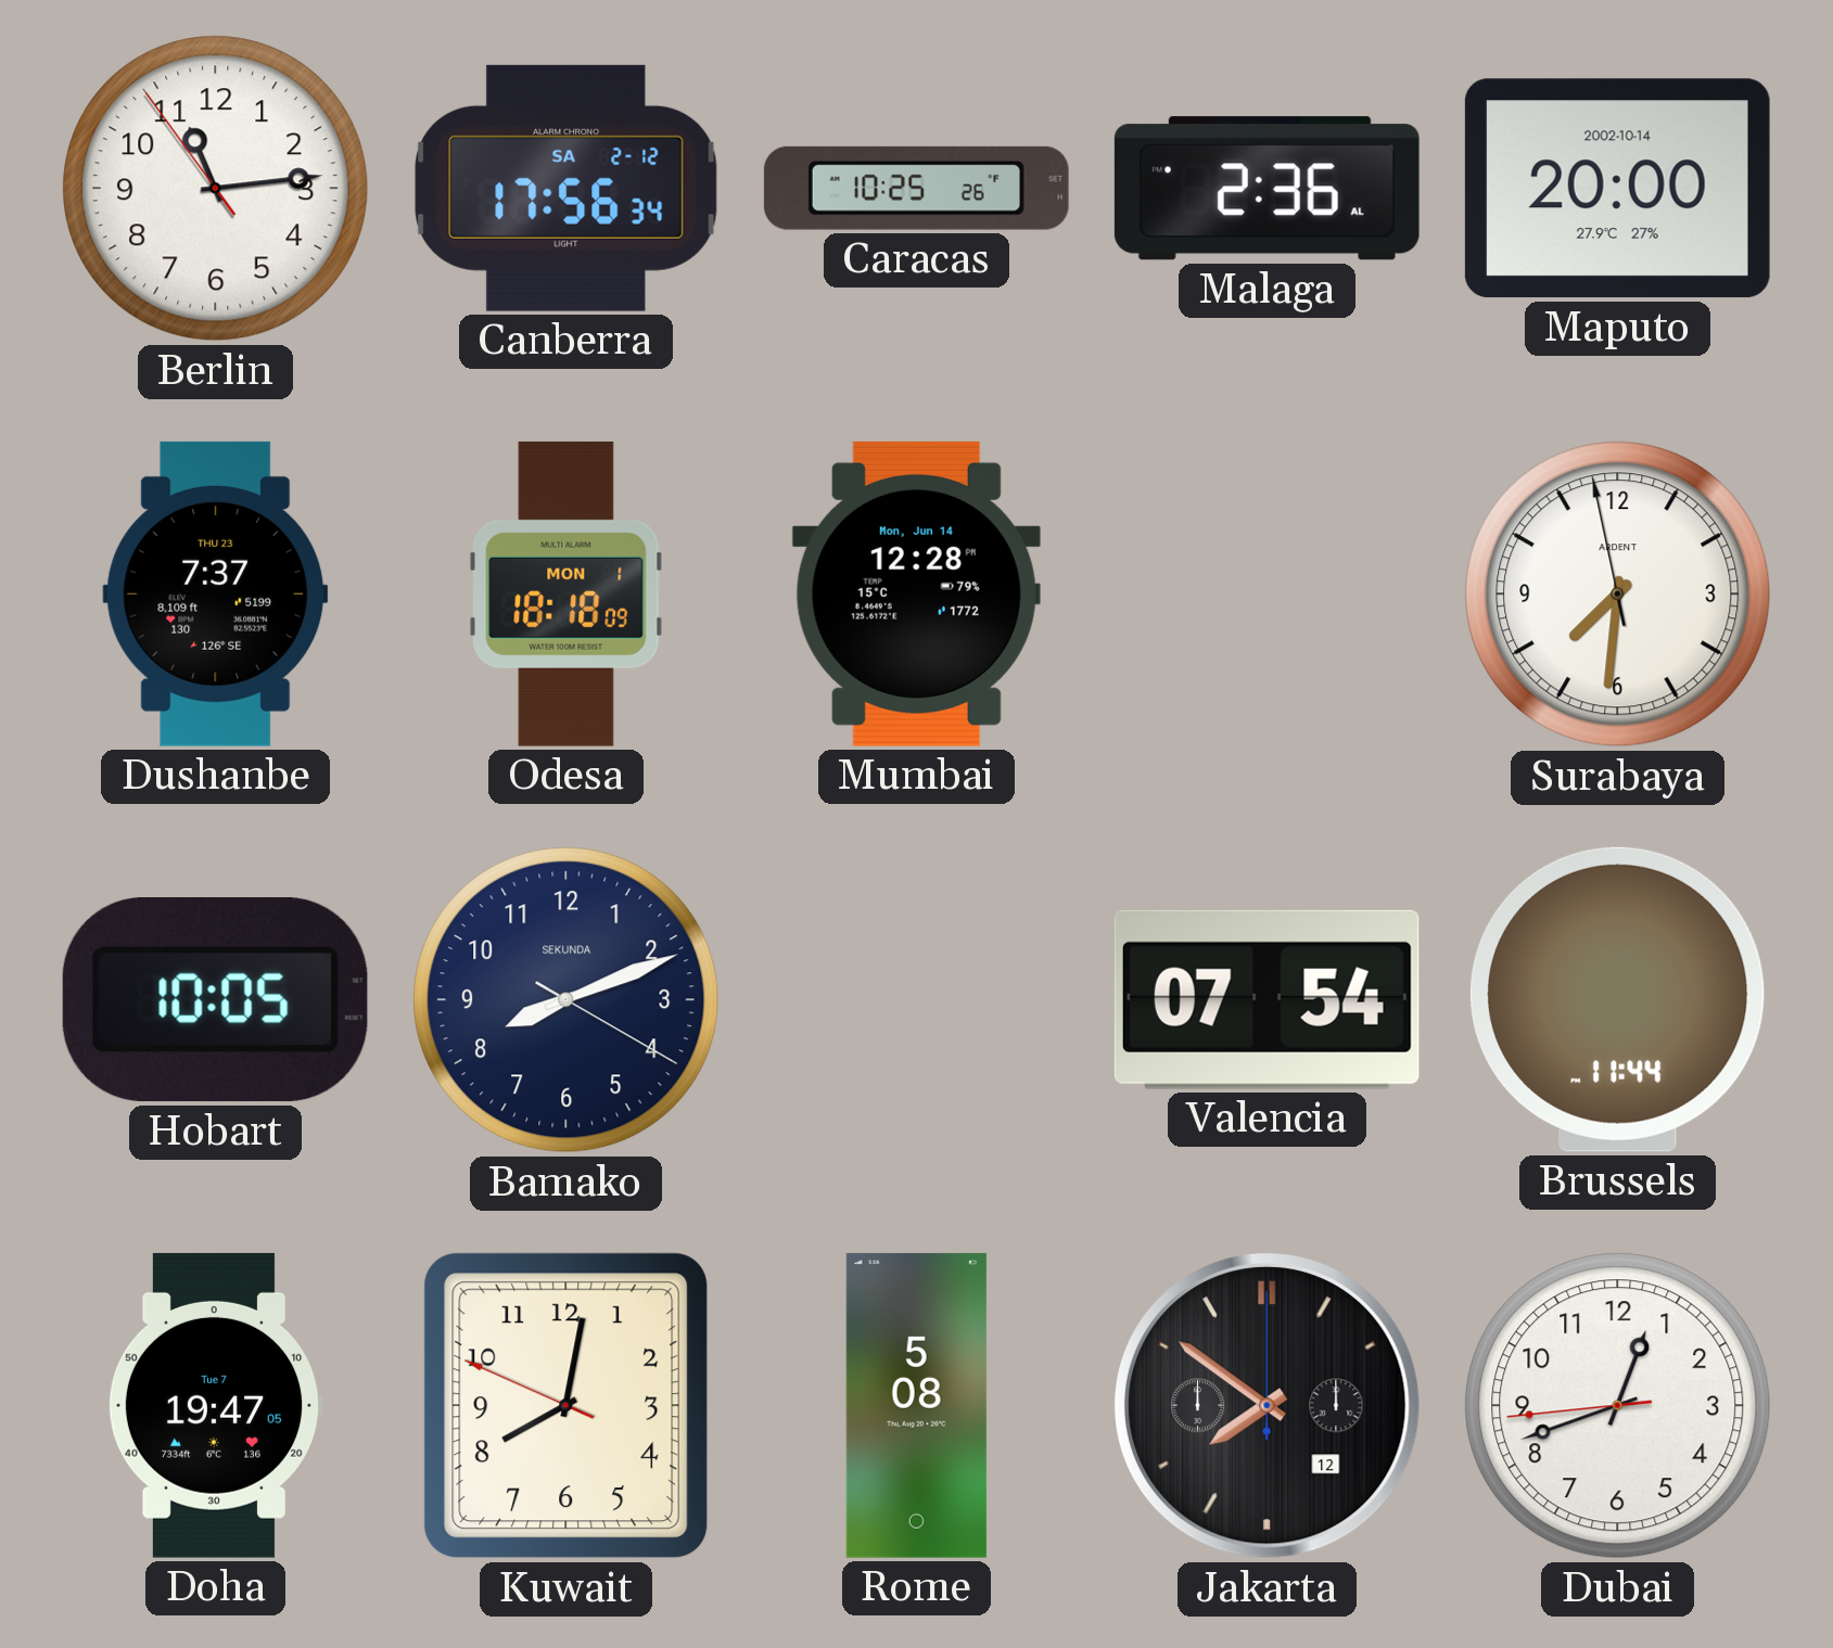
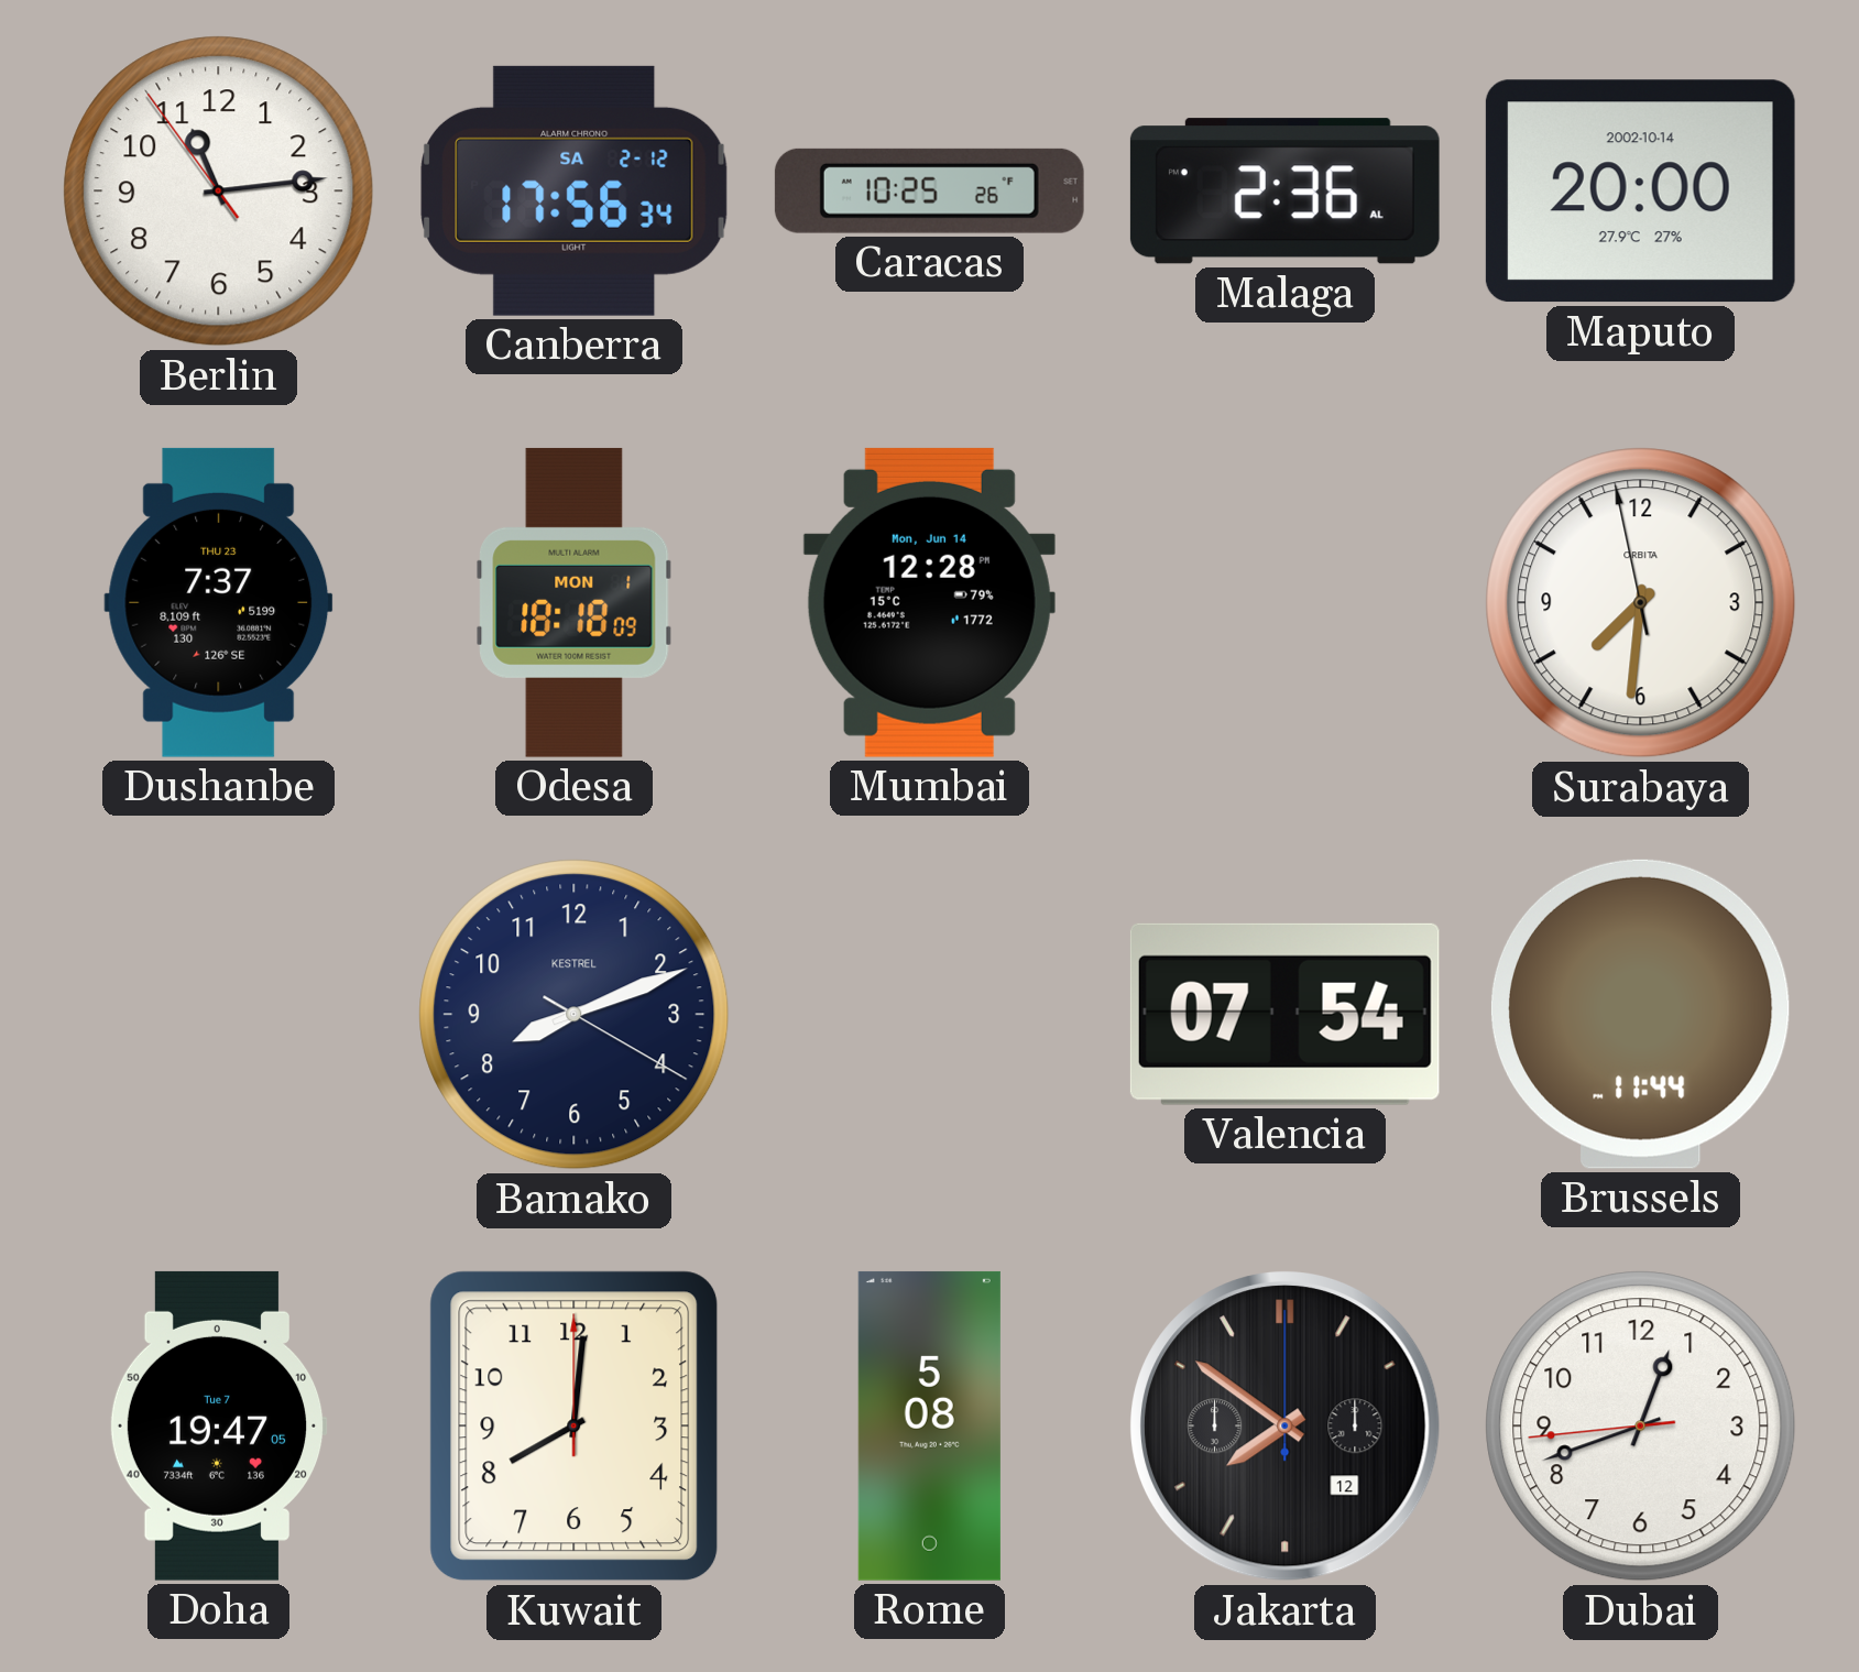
Surabaya brand: ARDENT -> ORBITA (1641, 603)
Hobart: 10:05 -> none (215, 999)
Bamako brand: SEKUNDA -> KESTREL (575, 1015)
Kuwait: 8:01:49 -> 8:01:00 (575, 1427)
